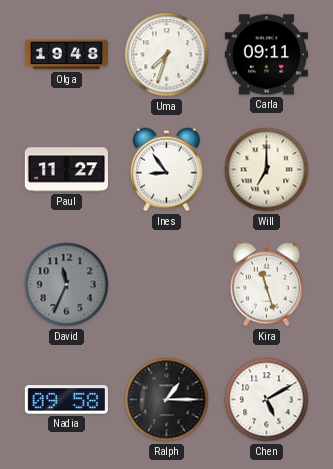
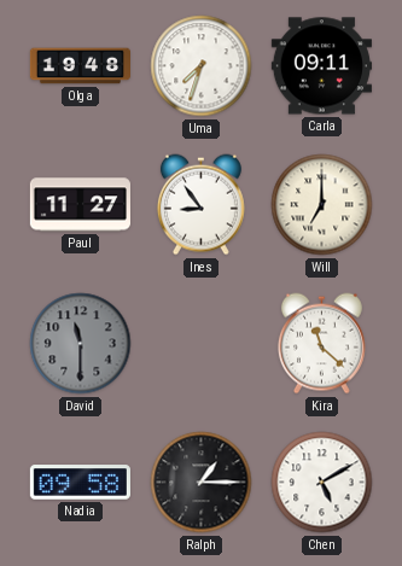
David: 11:34 -> 11:30 (81, 344)
Kira: 11:27 -> 11:22 (321, 344)
